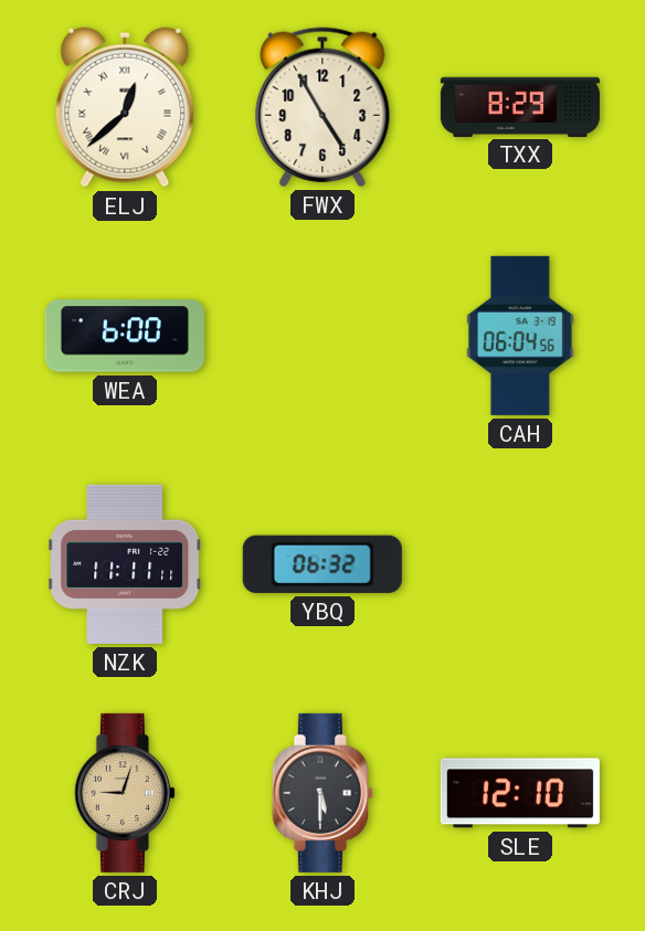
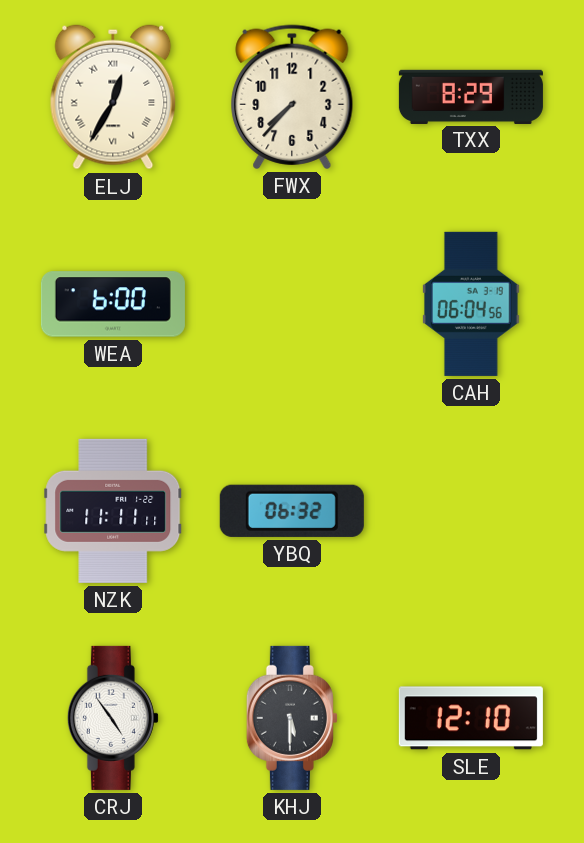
ELJ: 12:38 -> 12:35 (113, 97)
FWX: 4:55 -> 7:37 (292, 97)
CRJ: 9:03 -> 4:54 (113, 718)
CRJ dial: champagne -> white (113, 718)
